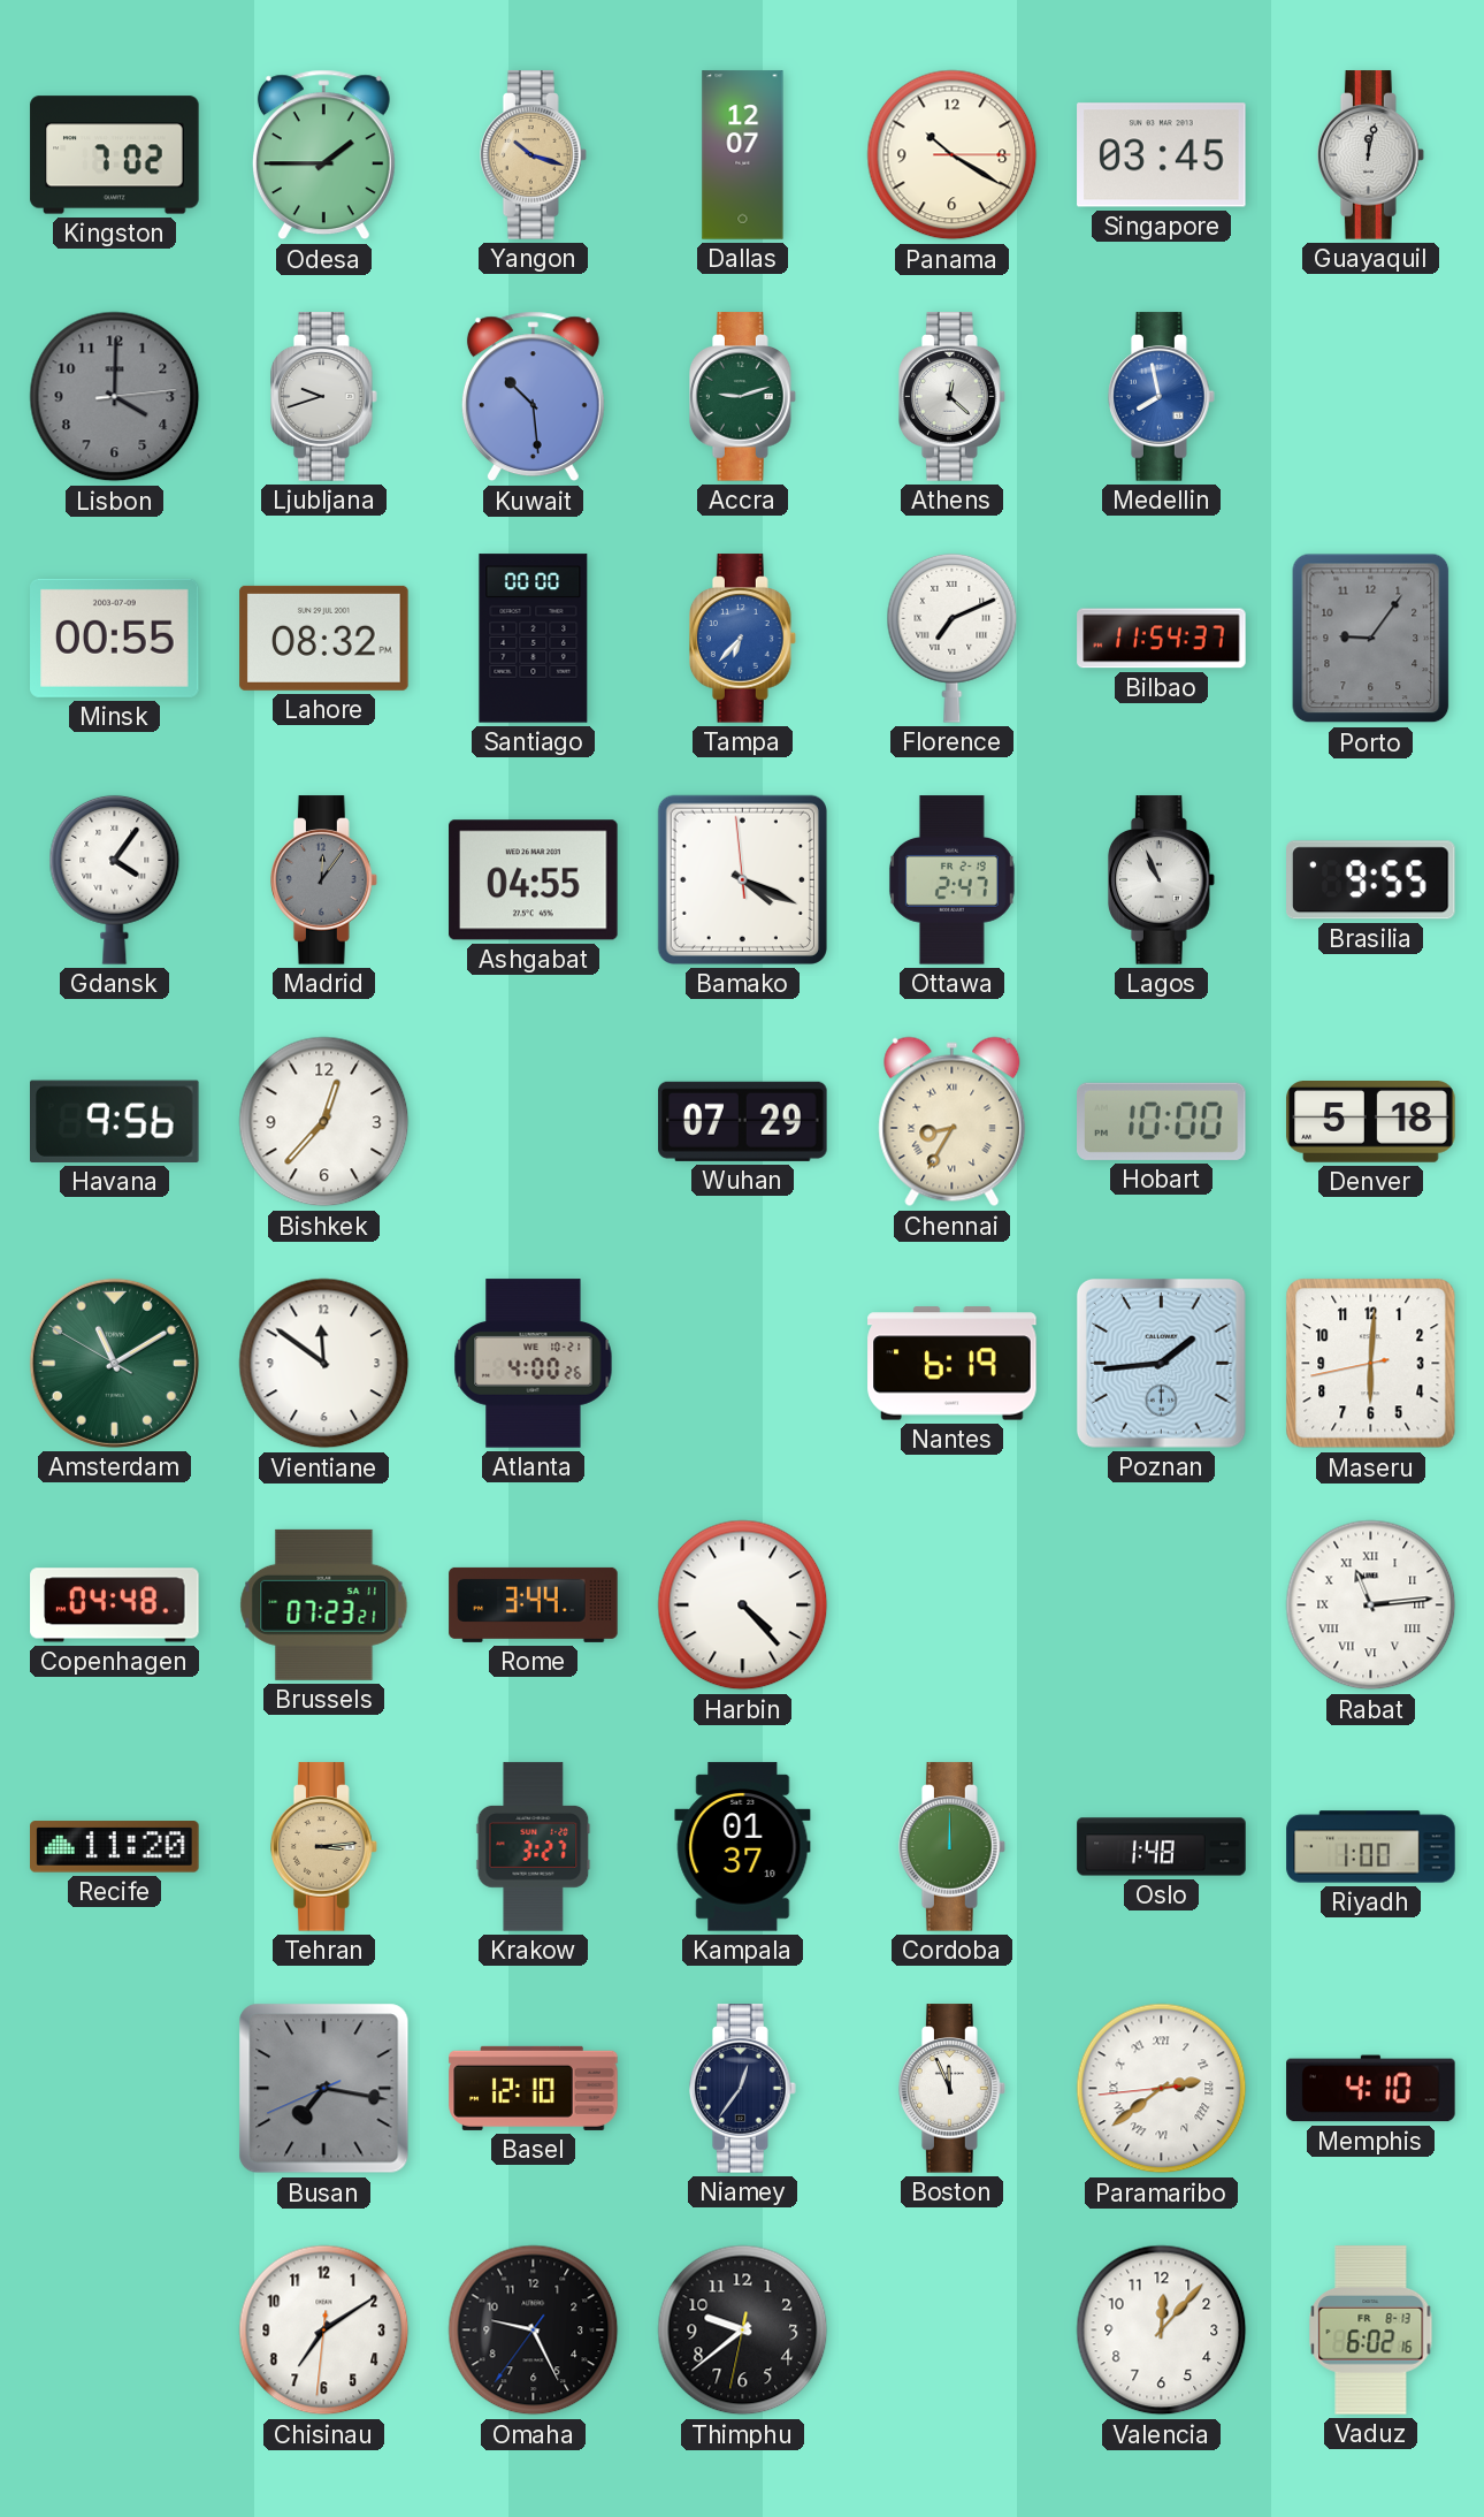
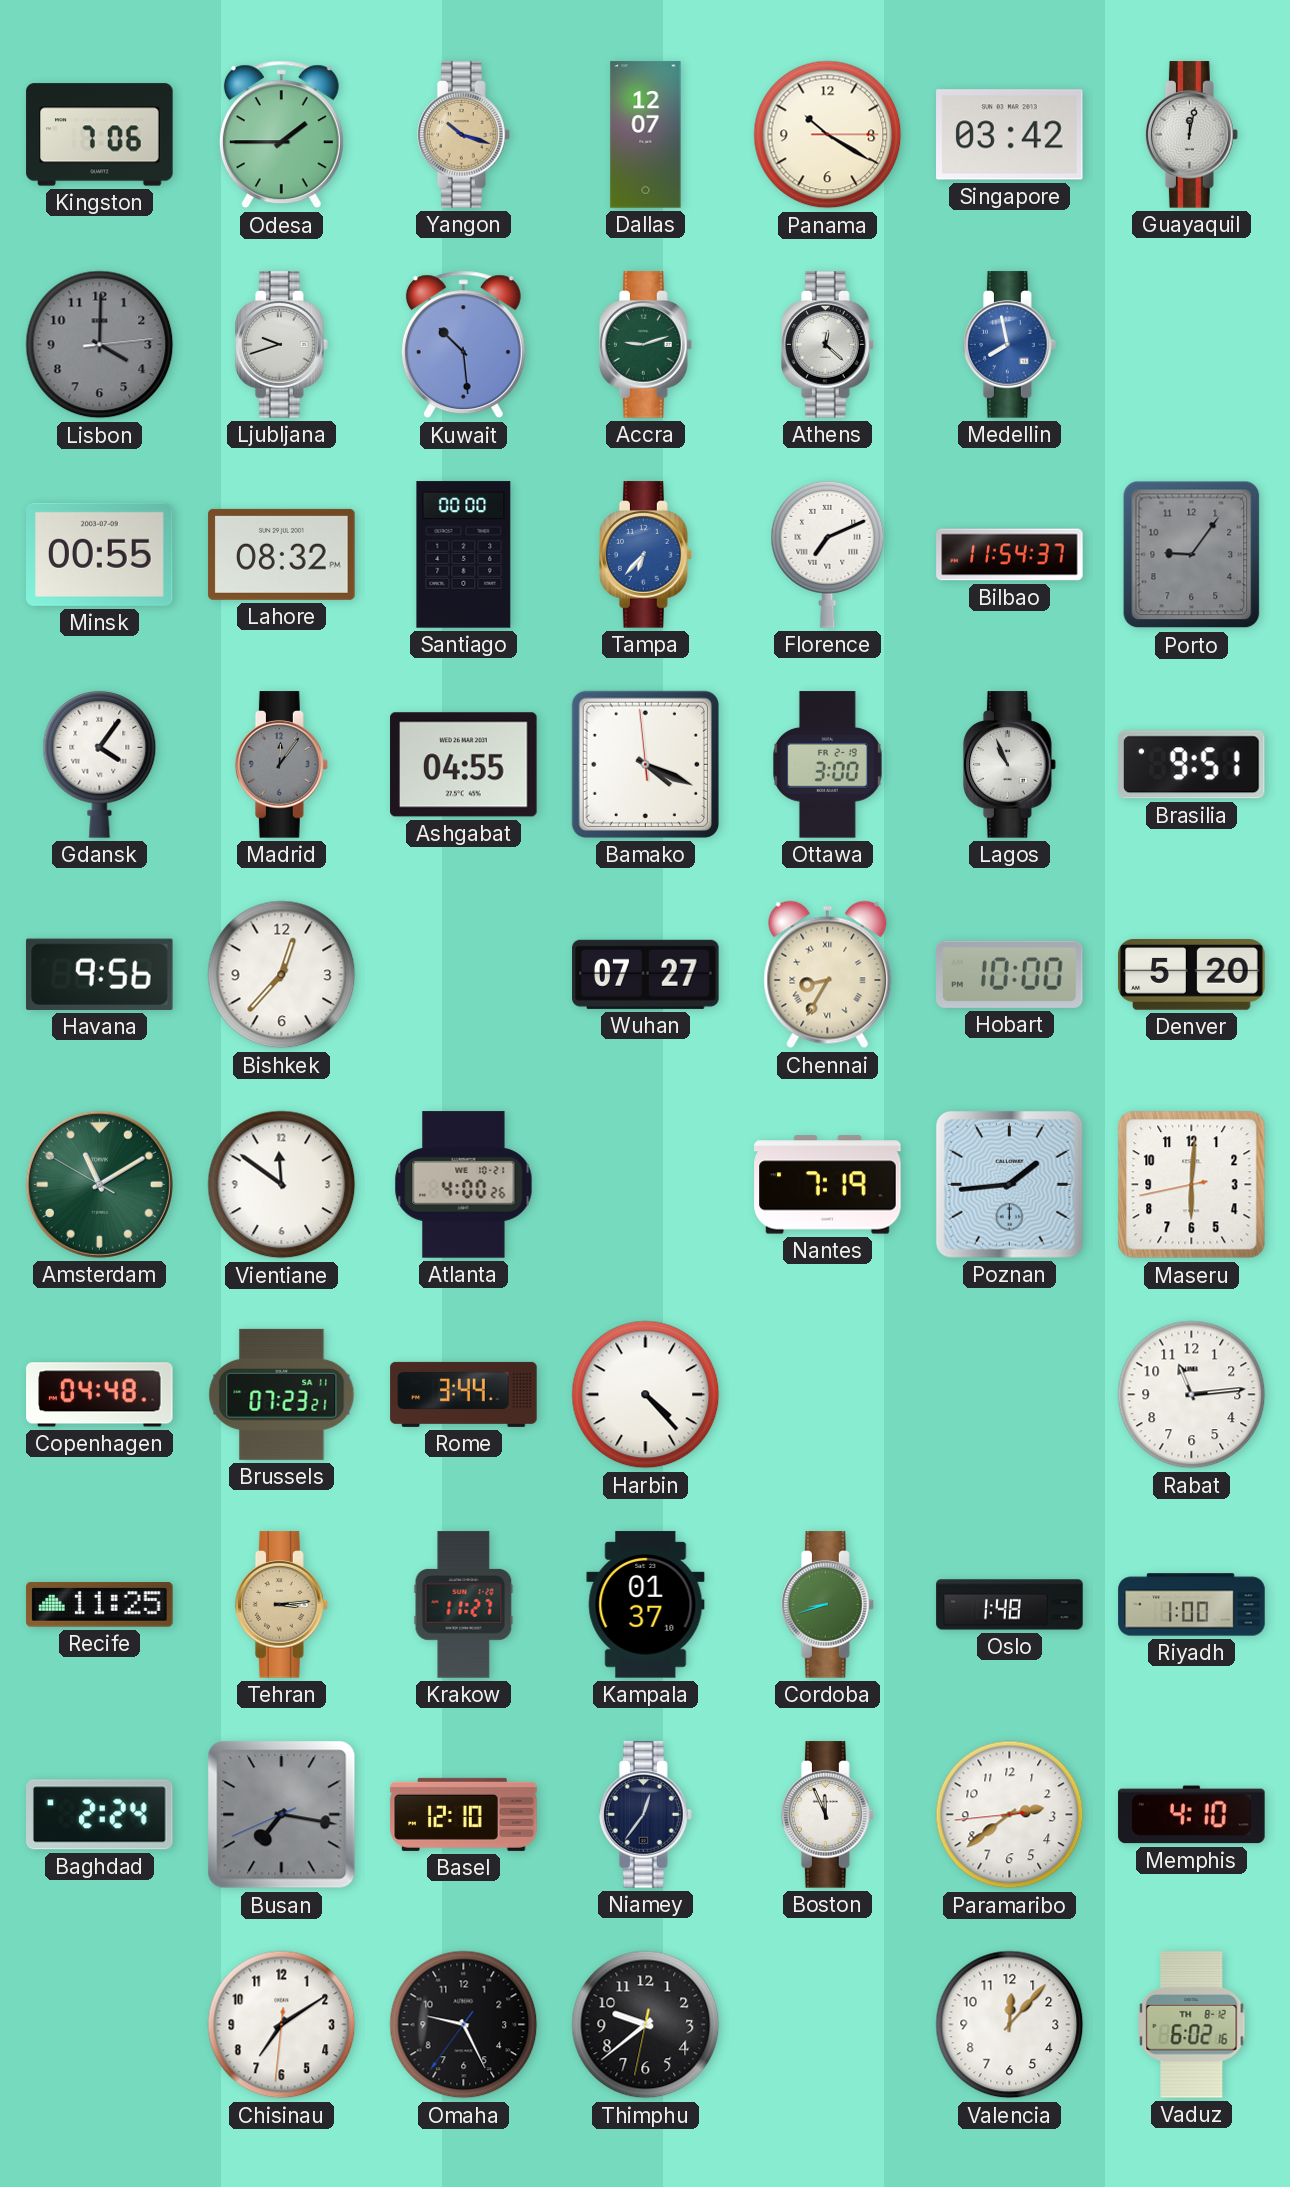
Kingston: 7:02 -> 7:06 (100, 135)
Singapore: 03:45 -> 03:42 (1010, 135)
Ottawa: 2:47 -> 3:00 (827, 765)
Brasilia: 9:55 -> 9:51 (1192, 765)
Wuhan: 07:29 -> 07:27 (646, 974)
Denver: 5:18 -> 5:20 (1192, 975)
Nantes: 6:19 -> 7:19 (828, 1185)
Rabat numerals: Roman -> Arabic (1192, 1395)
Recife: 11:20 -> 11:25 (100, 1605)
Krakow: 3:27 -> 11:27 (464, 1605)
Cordoba: 12:00 -> 8:42 (828, 1605)
Baghdad: none -> 2:24 (100, 1815)
Paramaribo numerals: Roman -> Arabic (1010, 1815)
Vaduz date: FR 8-13 -> TH 8-12 (1192, 2025)
